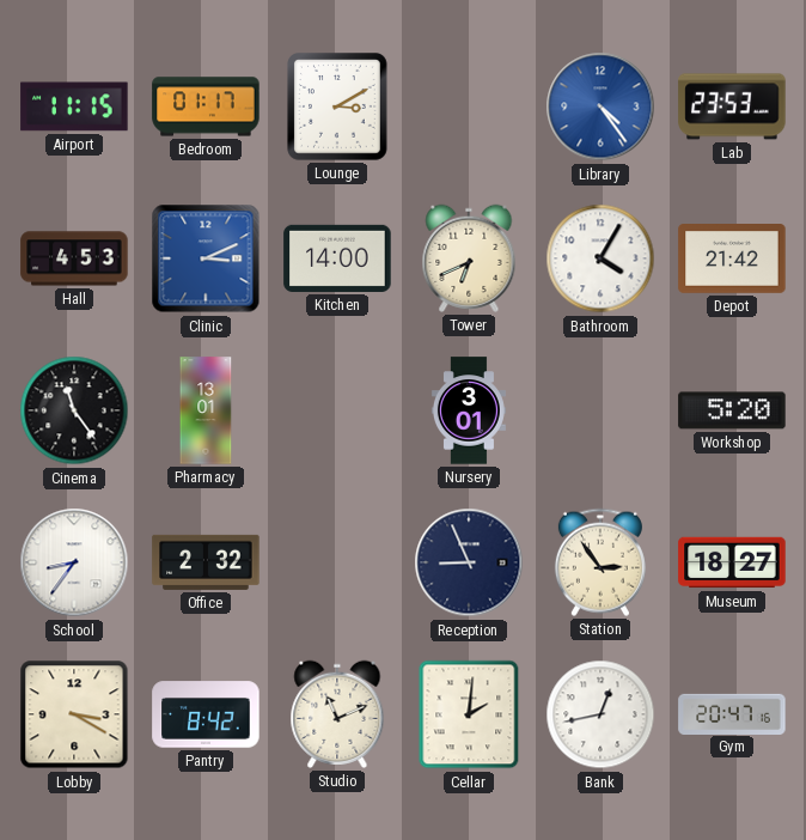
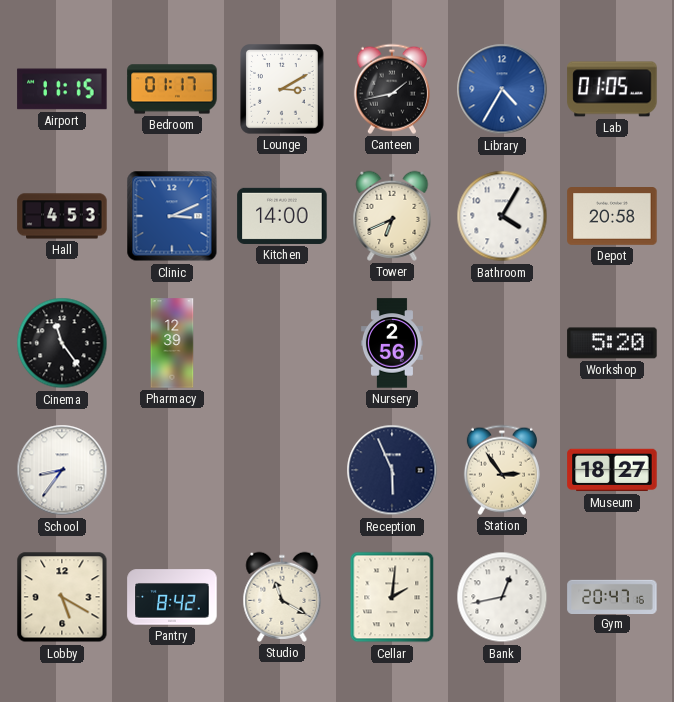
Canteen: none -> 1:43 (392, 89)
Library: 4:24 -> 4:35 (502, 89)
Lab: 23:53 -> 01:05 (612, 89)
Depot: 21:42 -> 20:58 (612, 217)
Pharmacy: 13:01 -> 12:39 (172, 343)
Nursery: 3:01 -> 2:56 (392, 343)
Office: 2:32 -> none (206, 562)
Reception: 8:56 -> 5:56 (392, 470)
Lobby: 3:20 -> 5:20 (62, 597)
Studio: 11:11 -> 11:20 (282, 597)
